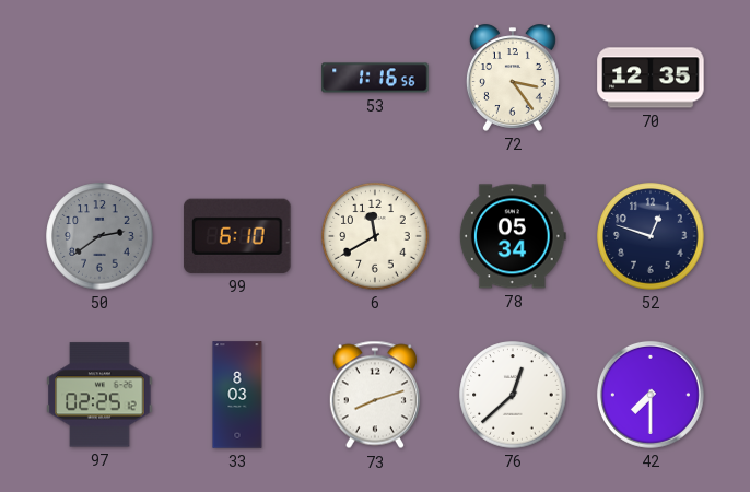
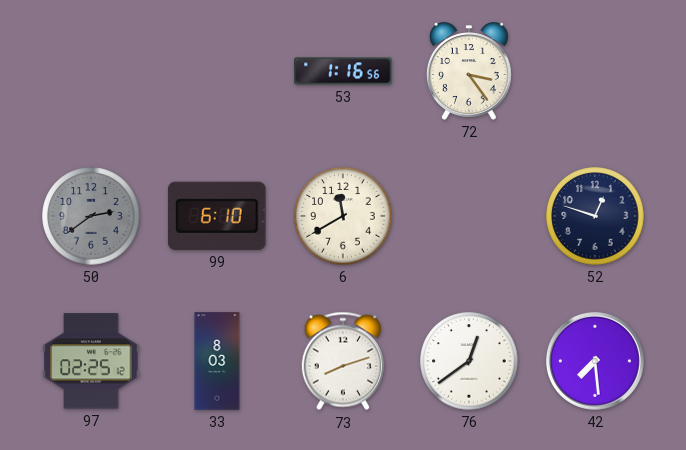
70: 12:35 -> none (651, 78)
78: 05:34 -> none (513, 236)
76: 12:38 -> 12:39 (469, 361)
42: 7:30 -> 7:29 (595, 361)
